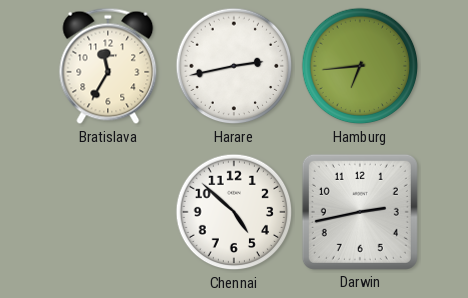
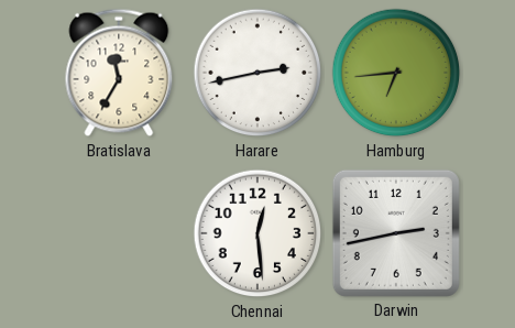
Chennai: 4:52 -> 12:29 (257, 233)
